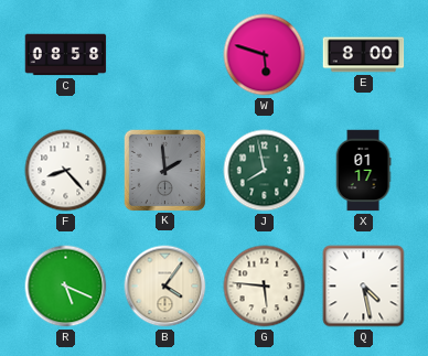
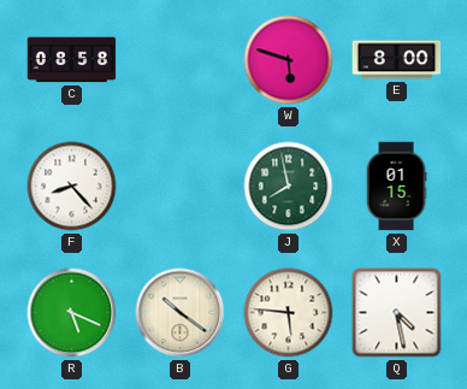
K: 1:59 -> none (164, 170)
X: 01:17 -> 01:15 (396, 187)
B: 4:06 -> 10:21 (181, 313)
